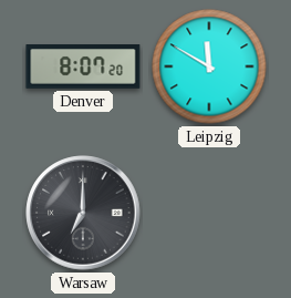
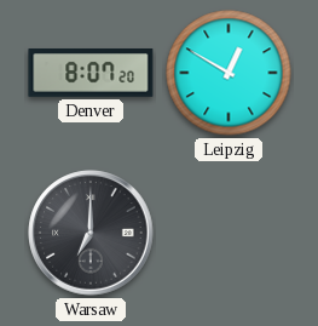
Leipzig: 11:50 -> 12:50 (229, 73)
